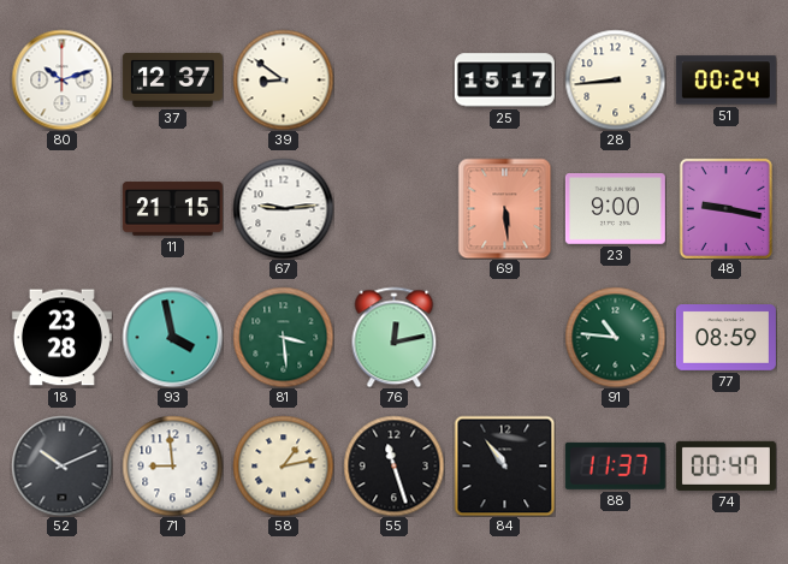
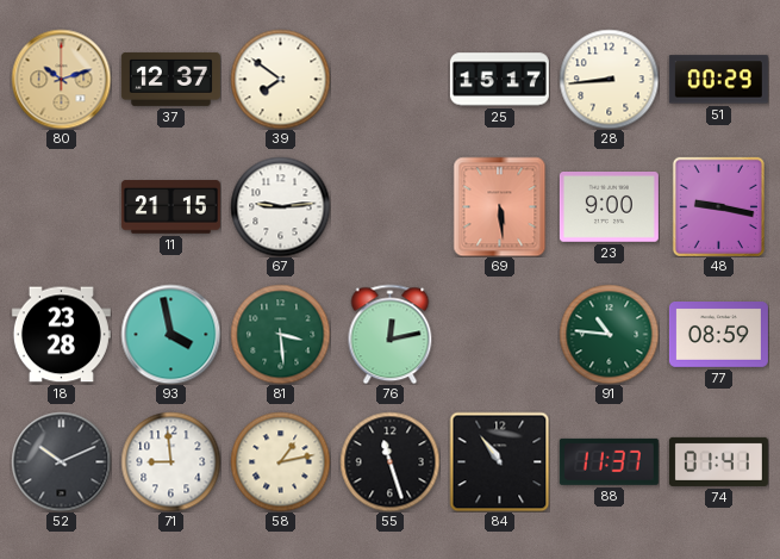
80 dial: white -> champagne (61, 79)
39: 8:51 -> 7:51 (280, 79)
51: 00:24 -> 00:29 (718, 80)
74: 00:47 -> 01:41 (718, 461)
